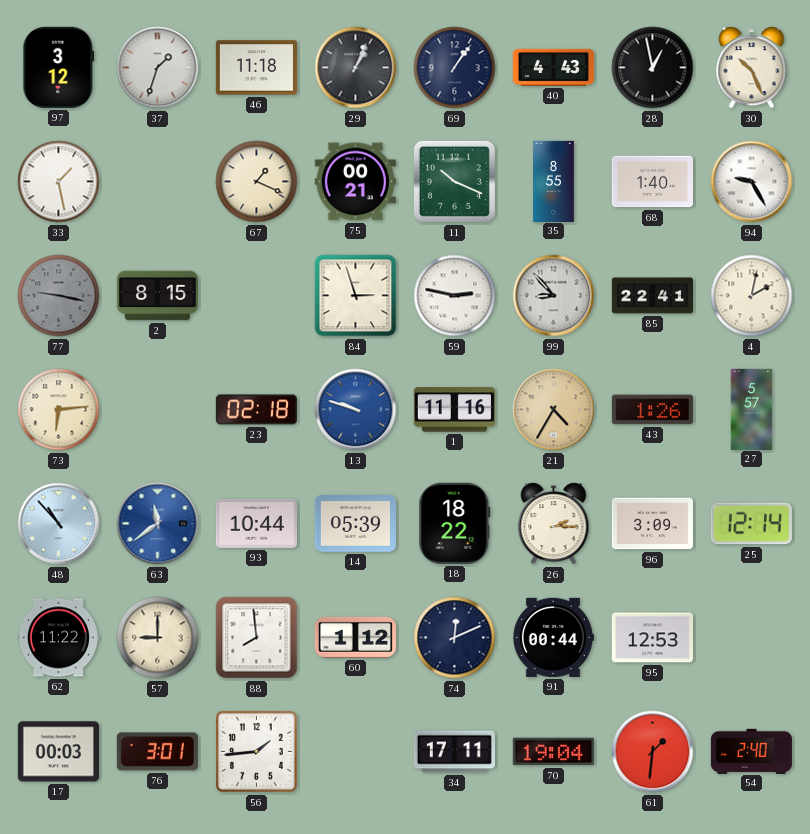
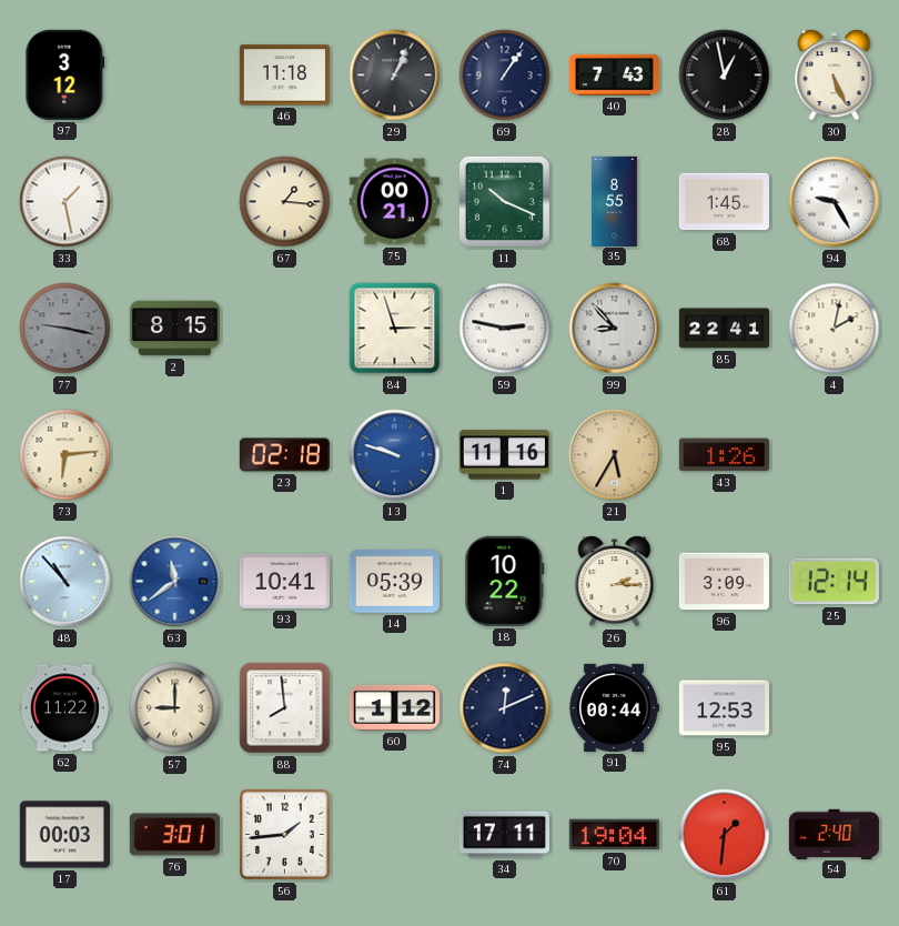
37: 1:33 -> none (158, 68)
40: 4:43 -> 7:43 (614, 74)
30: 10:26 -> 5:26 (835, 76)
67: 1:19 -> 1:16 (285, 202)
68: 1:40 -> 1:45 (724, 202)
21: 4:35 -> 5:35 (615, 455)
27: 5:57 -> none (752, 409)
93: 10:44 -> 10:41 (284, 581)
18: 18:22 -> 10:22 (505, 581)
